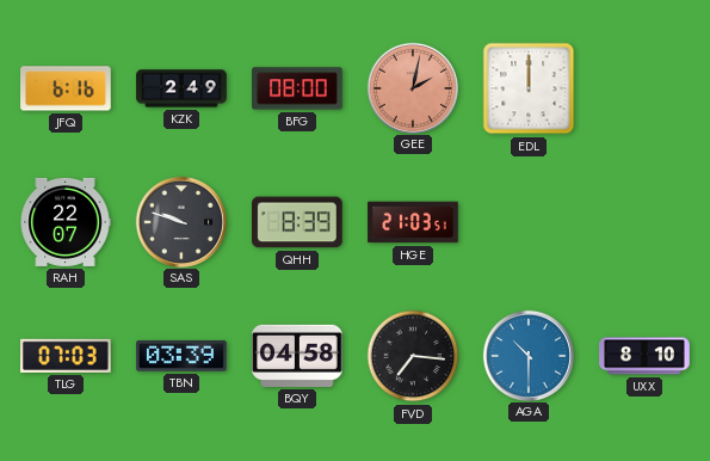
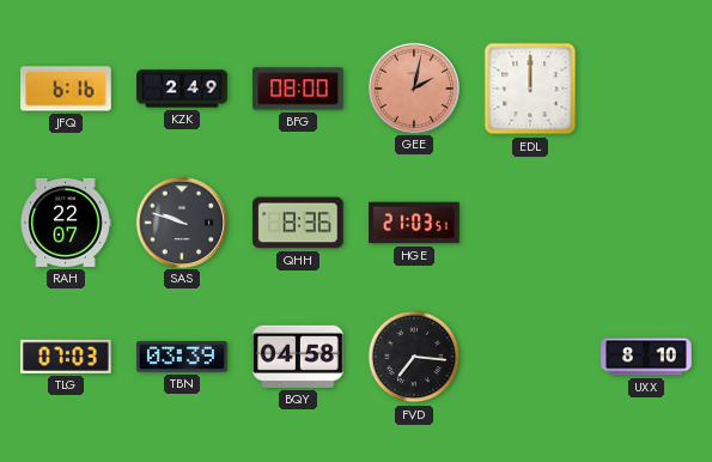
QHH: 8:39 -> 8:36 (299, 223)
AGA: 10:30 -> none (527, 355)
